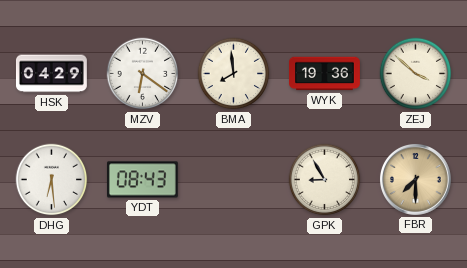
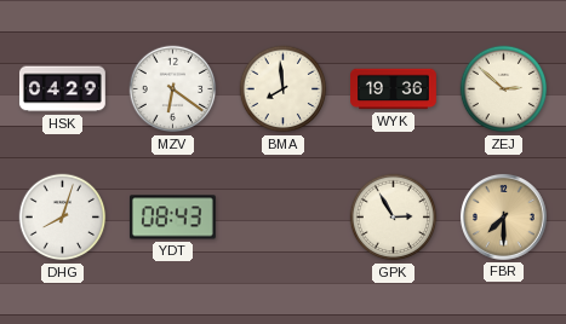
ZEJ: 3:52 -> 2:52 (504, 89)
DHG: 6:29 -> 8:03 (63, 218)
GPK: 8:55 -> 2:55 (394, 218)
